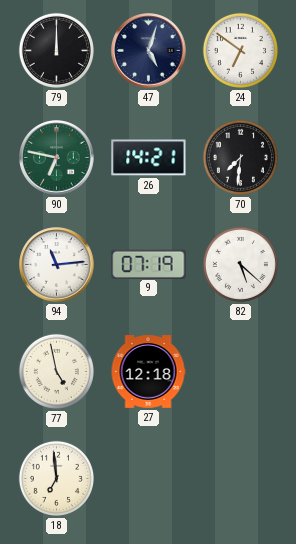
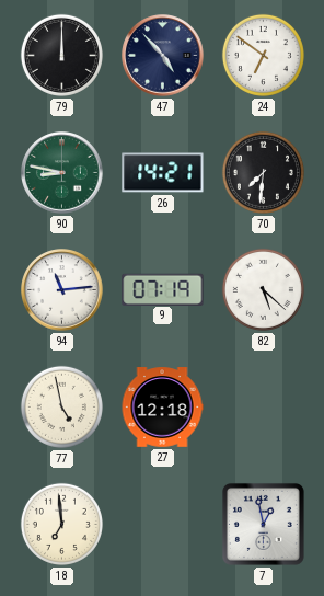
47: 5:03 -> 4:53 (163, 56)
90: 6:47 -> 8:47 (62, 173)
7: none -> 12:58 (263, 524)
